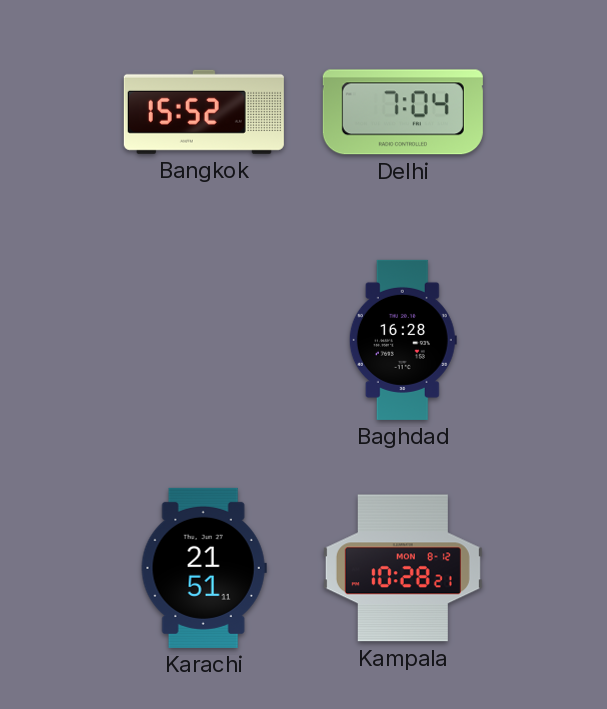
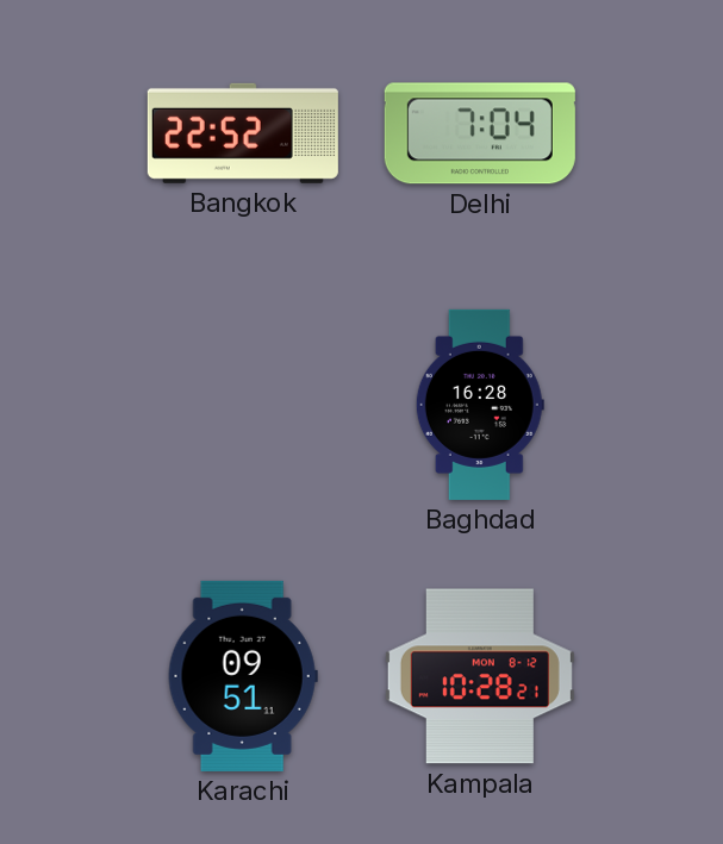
Bangkok: 15:52 -> 22:52 (243, 133)
Karachi: 21:51 -> 09:51 (243, 676)
